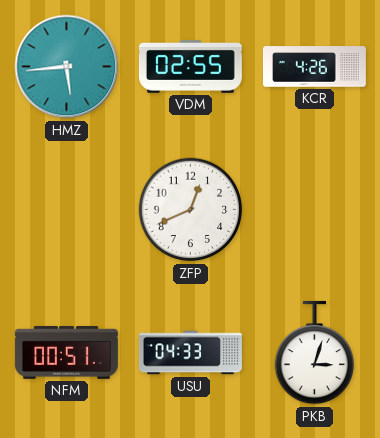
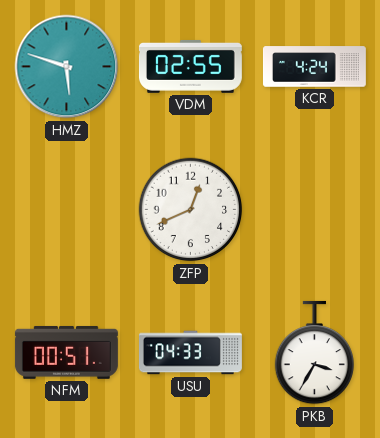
HMZ: 5:44 -> 5:48 (67, 67)
KCR: 4:26 -> 4:24 (314, 67)
PKB: 3:03 -> 3:35 (314, 353)
